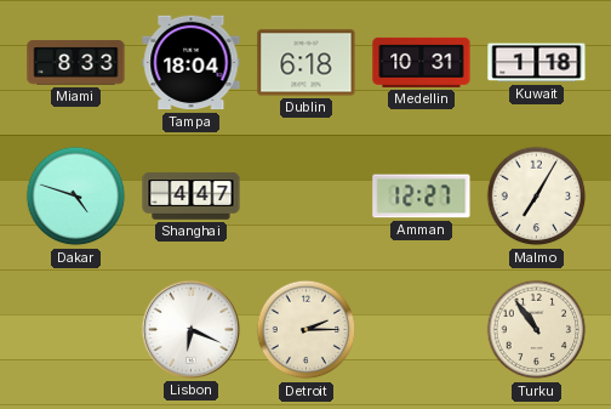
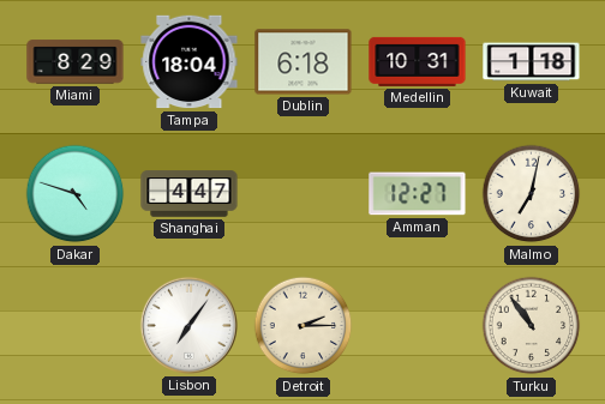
Miami: 8:33 -> 8:29 (76, 62)
Malmo: 7:05 -> 7:02 (532, 194)
Lisbon: 6:19 -> 7:06 (188, 325)
